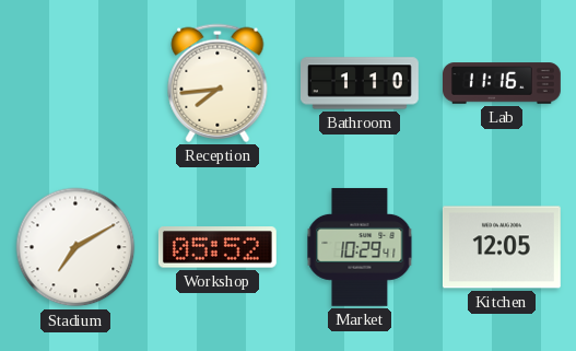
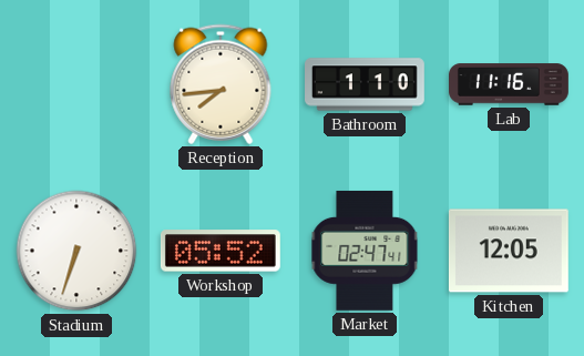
Stadium: 7:10 -> 6:33 (76, 251)
Market: 10:29 -> 02:47 (365, 251)
